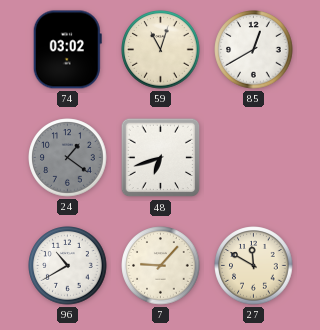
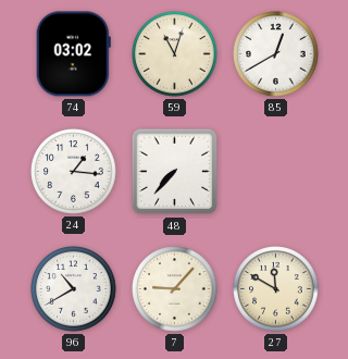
24: 1:21 -> 1:16 (74, 172)
24 dial: grey -> white (74, 172)
48: 6:42 -> 7:37 (175, 172)
